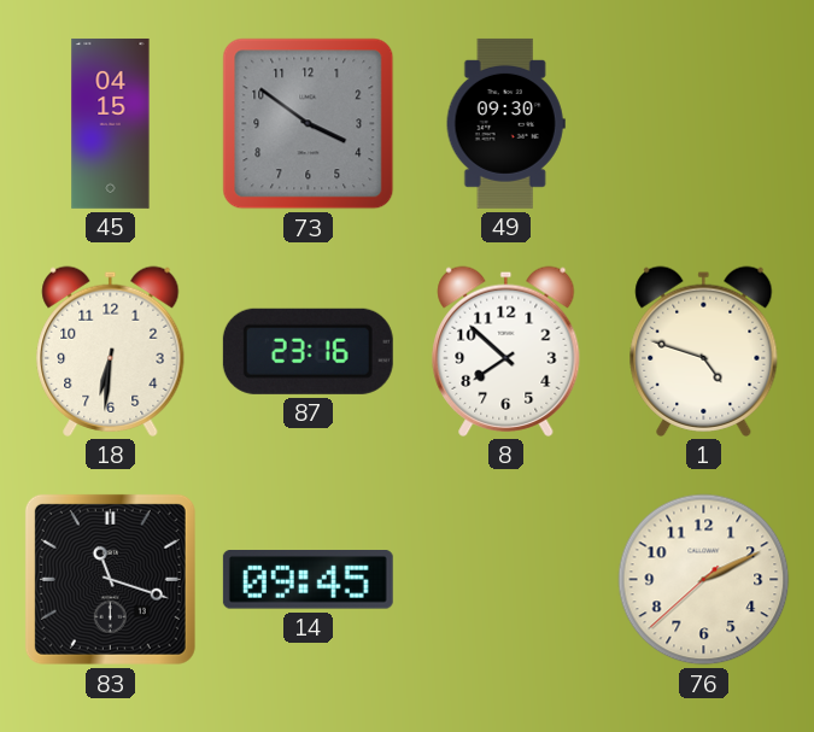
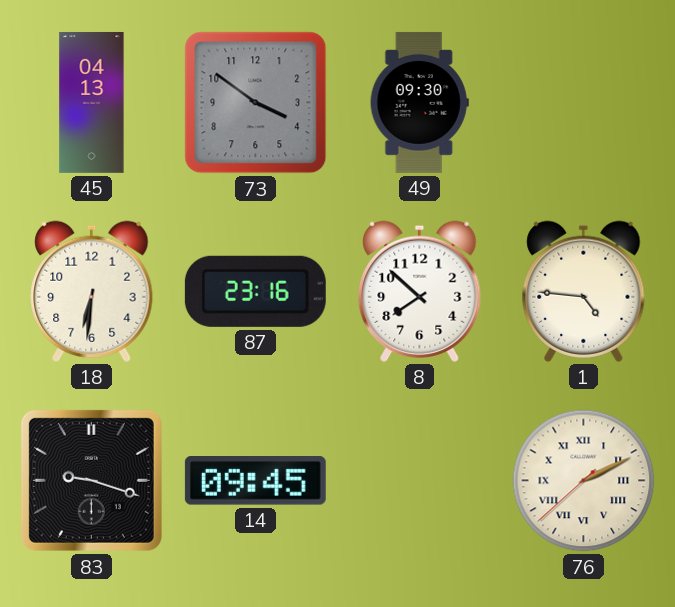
45: 04:15 -> 04:13 (92, 102)
1: 4:48 -> 4:46 (584, 291)
83: 11:18 -> 9:18 (91, 480)
76 numerals: Arabic -> Roman (584, 481)
